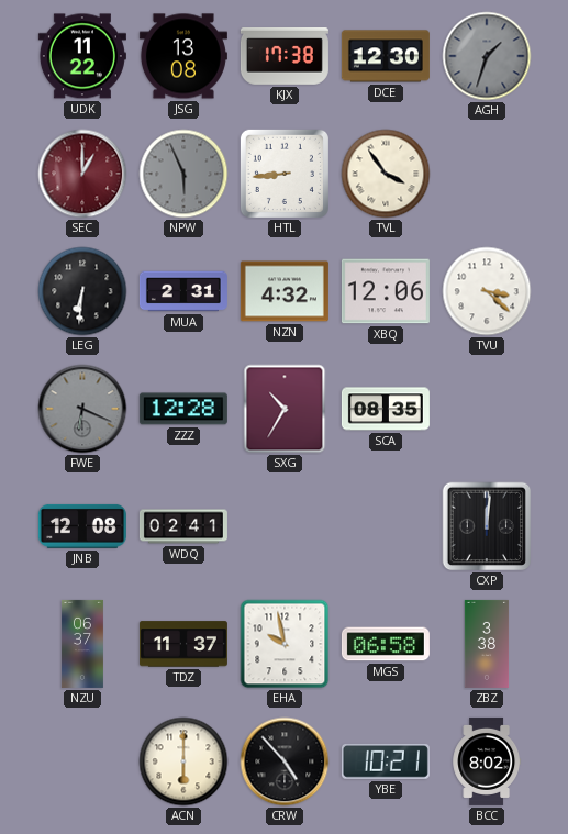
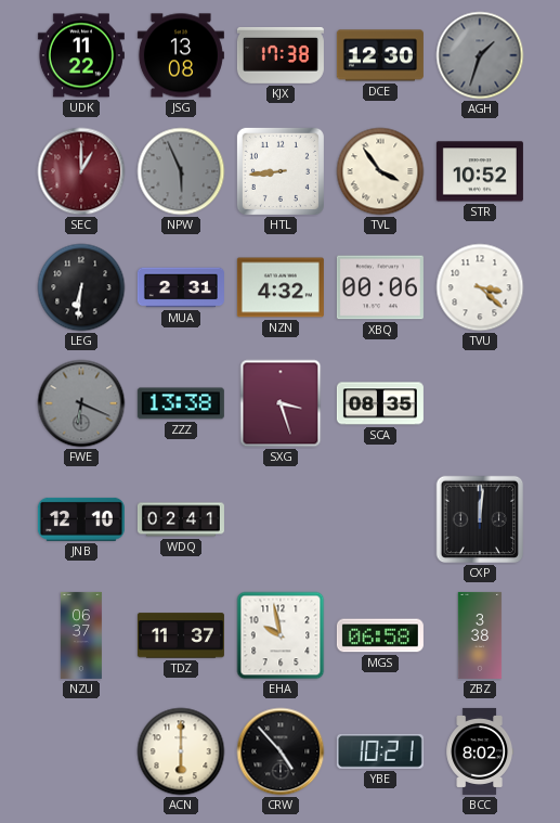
STR: none -> 10:52 (480, 171)
XBQ: 12:06 -> 00:06 (380, 287)
ZZZ: 12:28 -> 13:38 (181, 403)
SXG: 10:35 -> 3:27 (281, 403)
JNB: 12:08 -> 12:10 (81, 519)
